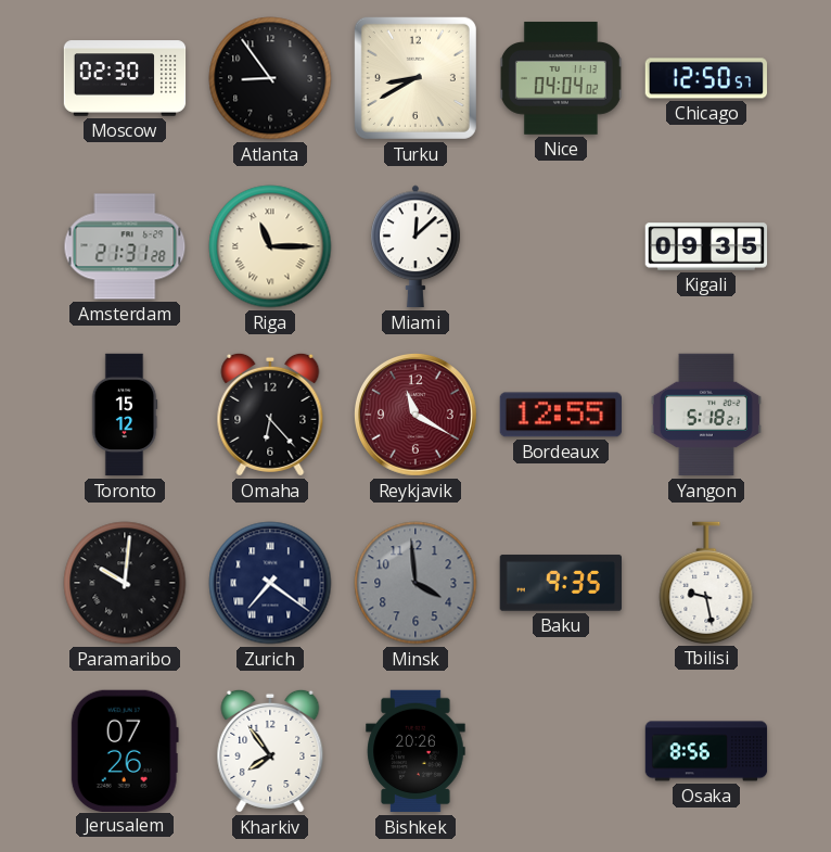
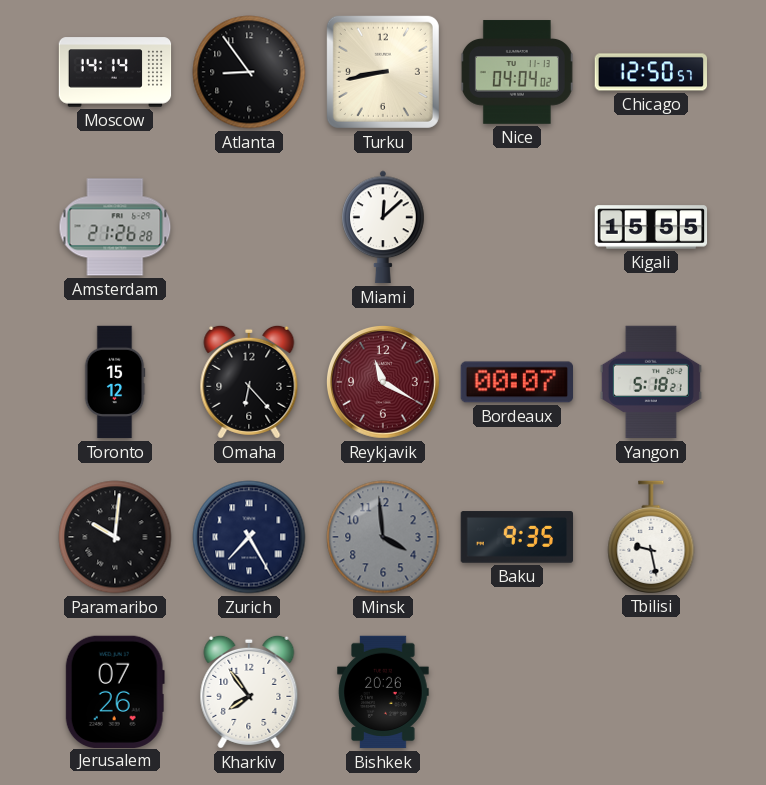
Moscow: 02:30 -> 14:14 (115, 72)
Turku: 8:40 -> 8:43 (383, 72)
Amsterdam: 21:31 -> 21:26 (115, 227)
Riga: 11:15 -> none (270, 246)
Kigali: 09:35 -> 15:55 (651, 227)
Bordeaux: 12:55 -> 00:07 (516, 382)
Zurich: 7:21 -> 7:25 (249, 537)
Osaka: 8:56 -> none (706, 751)
